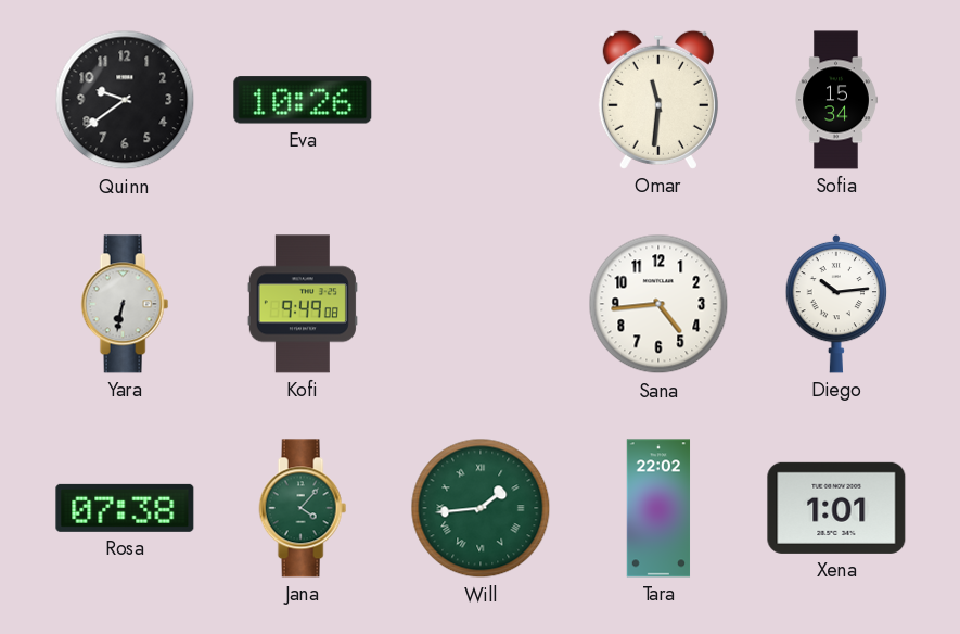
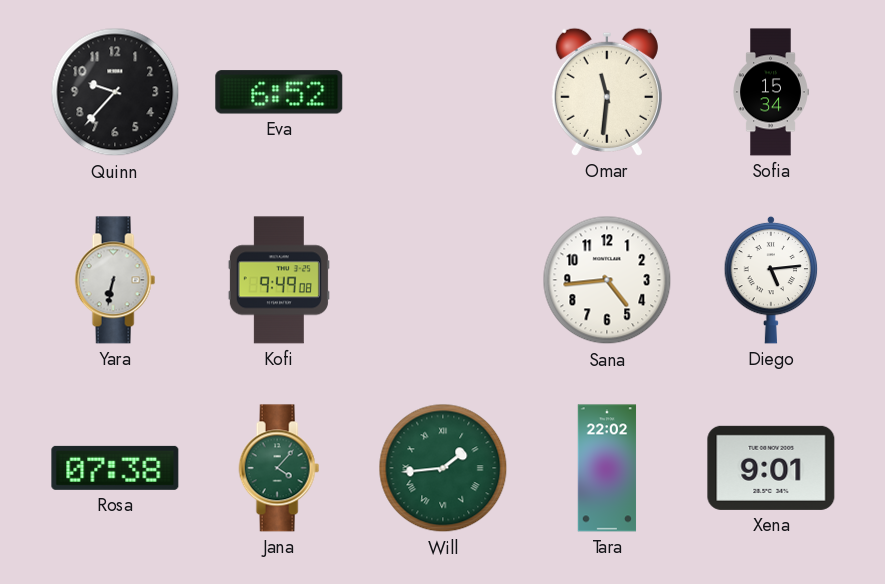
Quinn: 9:39 -> 9:37 (115, 92)
Eva: 10:26 -> 6:52 (279, 92)
Diego: 10:14 -> 5:14 (771, 280)
Xena: 1:01 -> 9:01 (771, 468)
